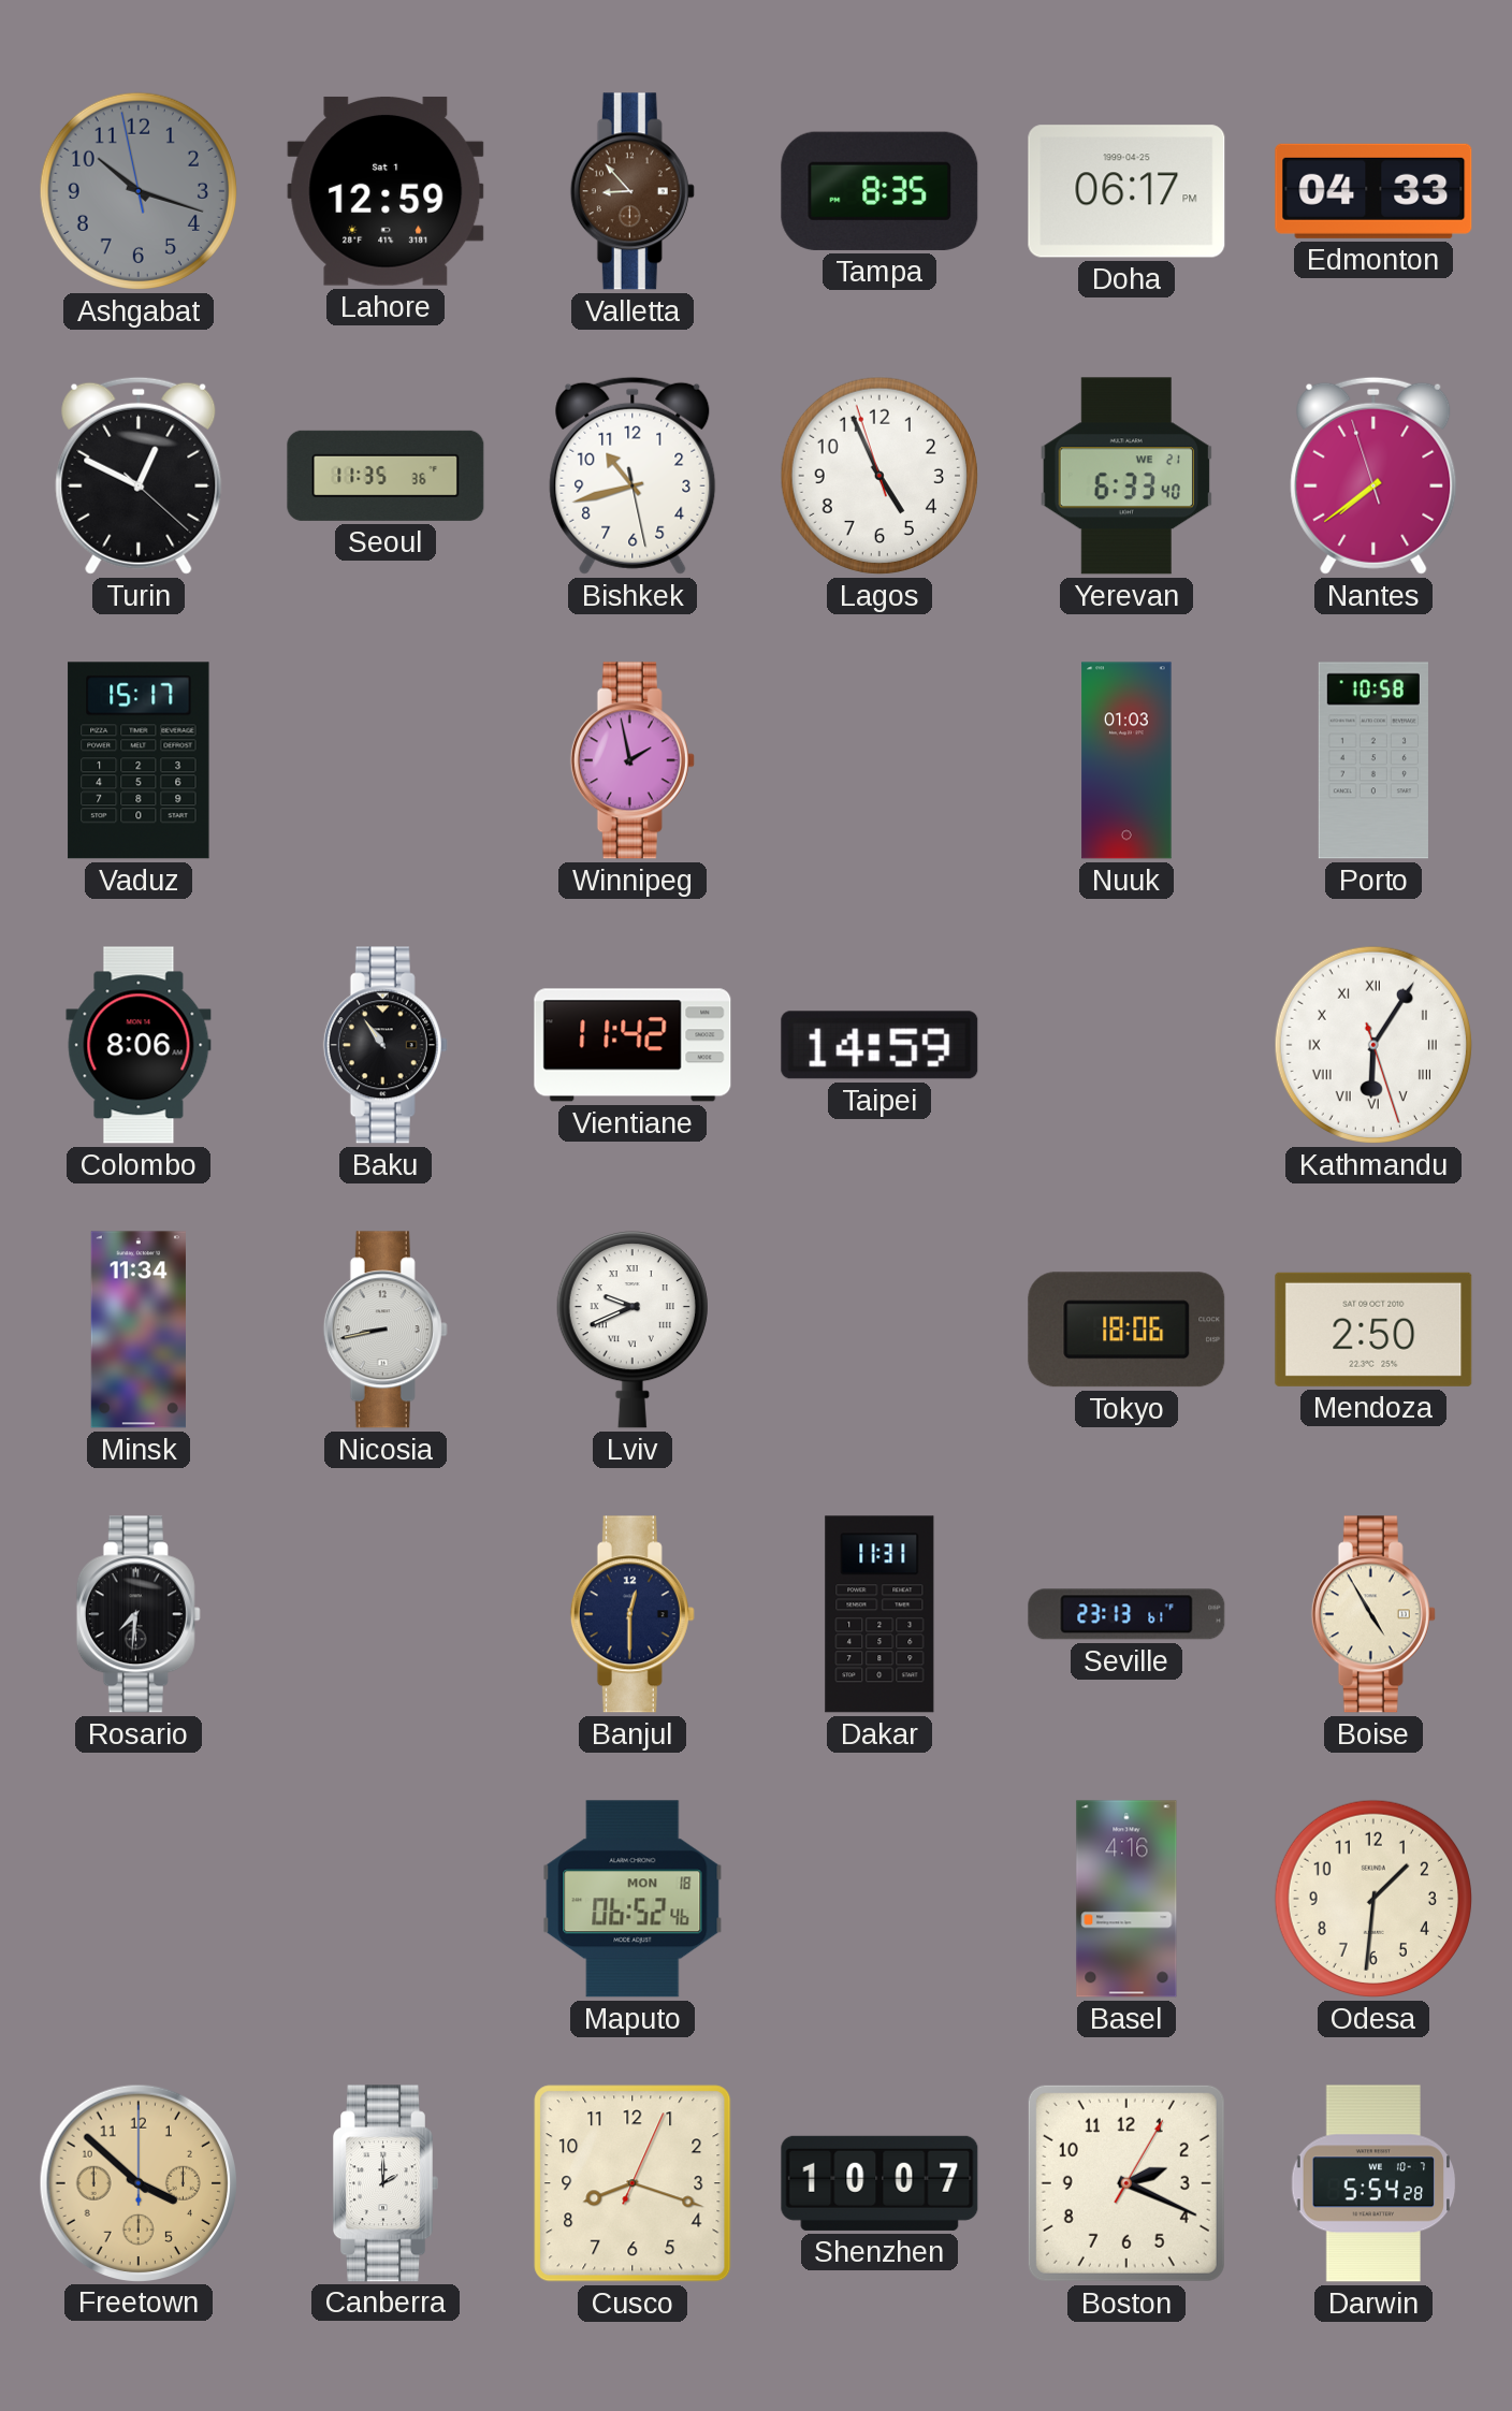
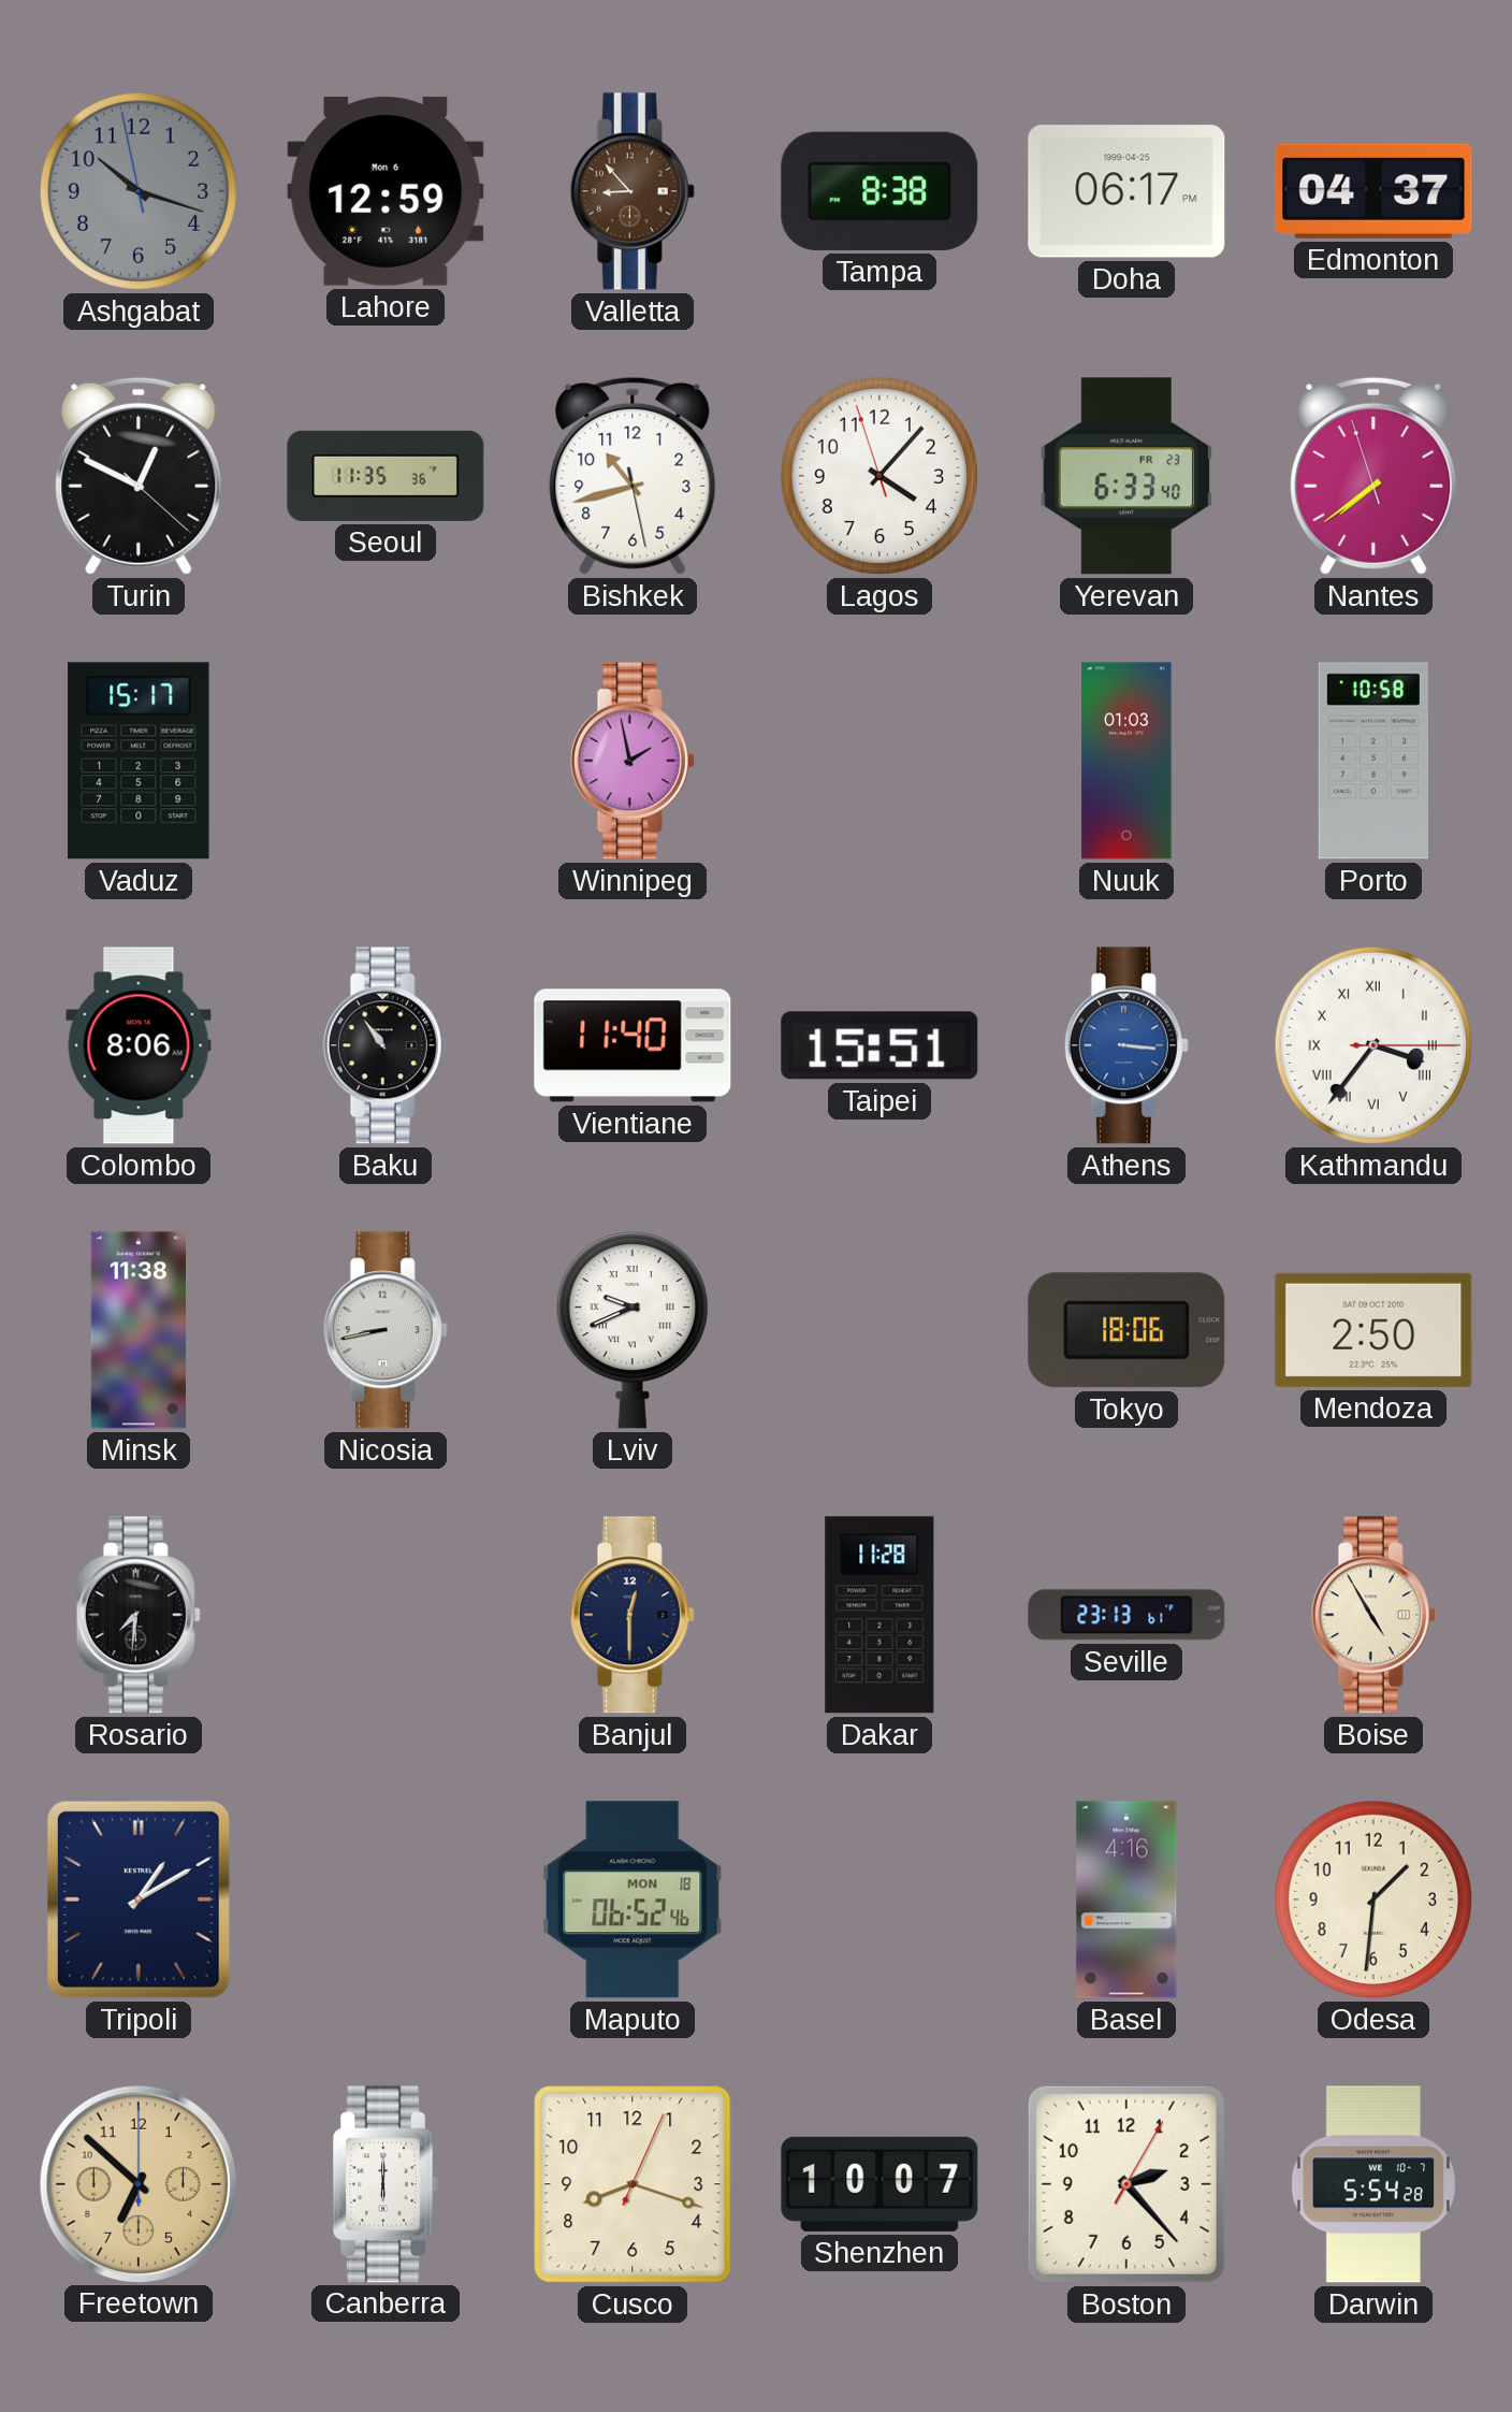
Lahore date: Sat 1 -> Mon 6 (386, 191)
Tampa: 8:35 -> 8:38 (879, 191)
Edmonton: 04:33 -> 04:37 (1373, 191)
Lagos: 4:55 -> 4:06 (879, 476)
Yerevan date: WE 21 -> FR 23 (1126, 476)
Vientiane: 11:42 -> 11:40 (633, 1045)
Taipei: 14:59 -> 15:51 (879, 1045)
Athens: none -> 3:16 (1126, 1045)
Kathmandu: 6:05 -> 3:36 (1373, 1045)
Minsk: 11:34 -> 11:38 (139, 1330)
Dakar: 11:31 -> 11:28 (879, 1615)
Tripoli: none -> 1:10 (139, 1900)
Freetown: 3:52 -> 6:52 (137, 2183)
Canberra: 2:00 -> 6:00 (387, 2184)
Boston: 2:19 -> 2:23 (1126, 2184)
